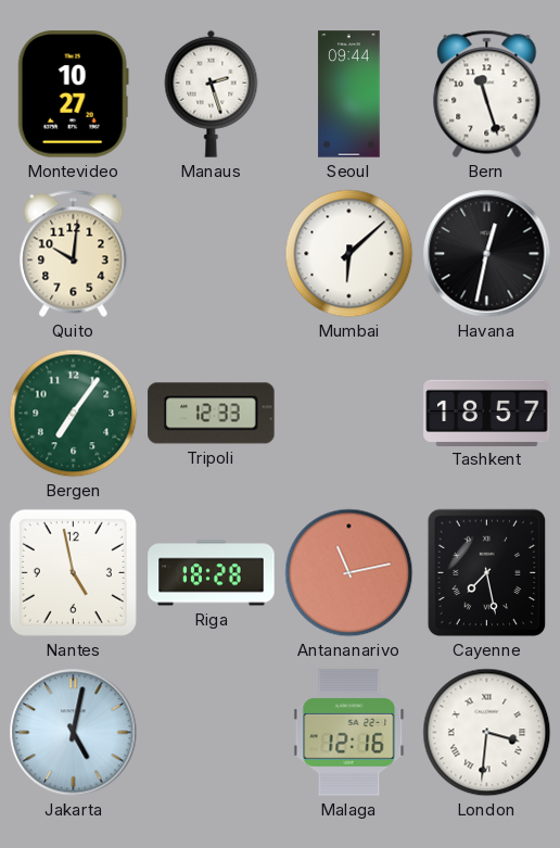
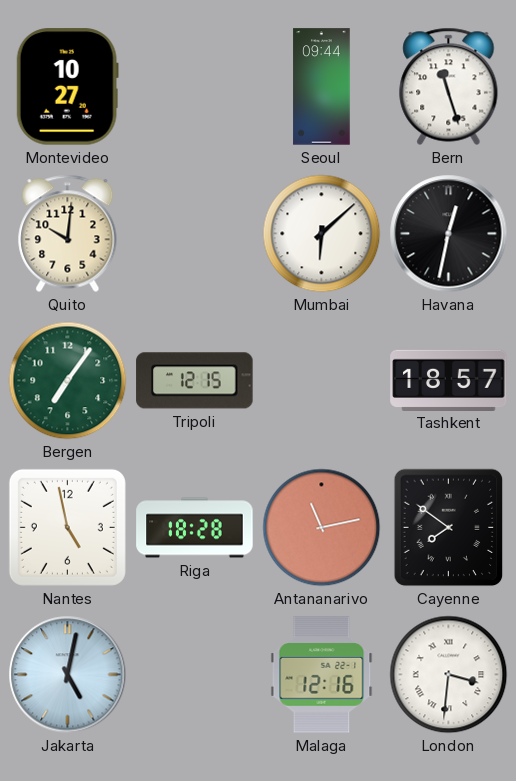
Manaus: 2:27 -> none (212, 93)
Tripoli: 12:33 -> 12:15 (195, 381)
Cayenne: 7:28 -> 7:51 (449, 528)
